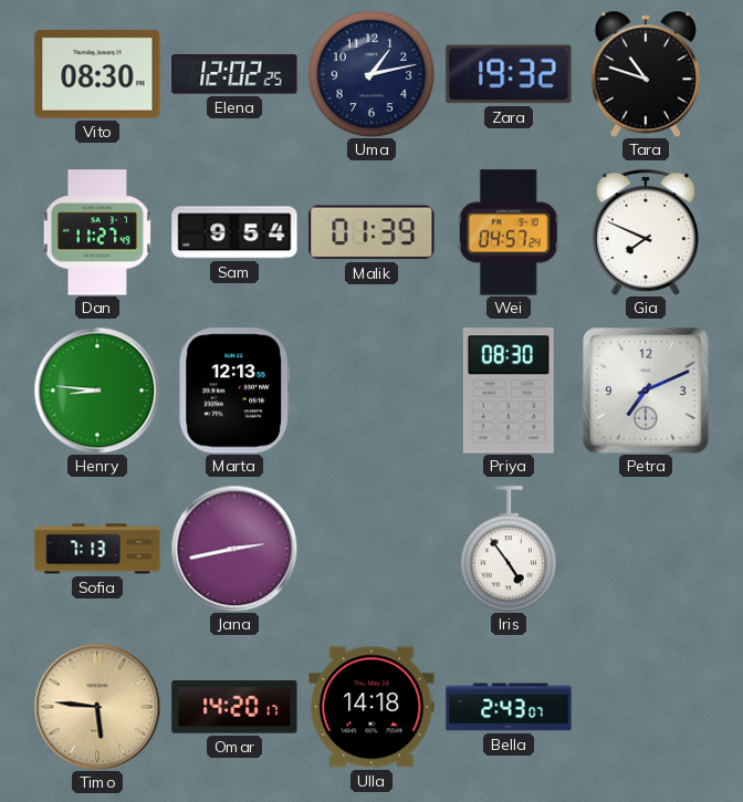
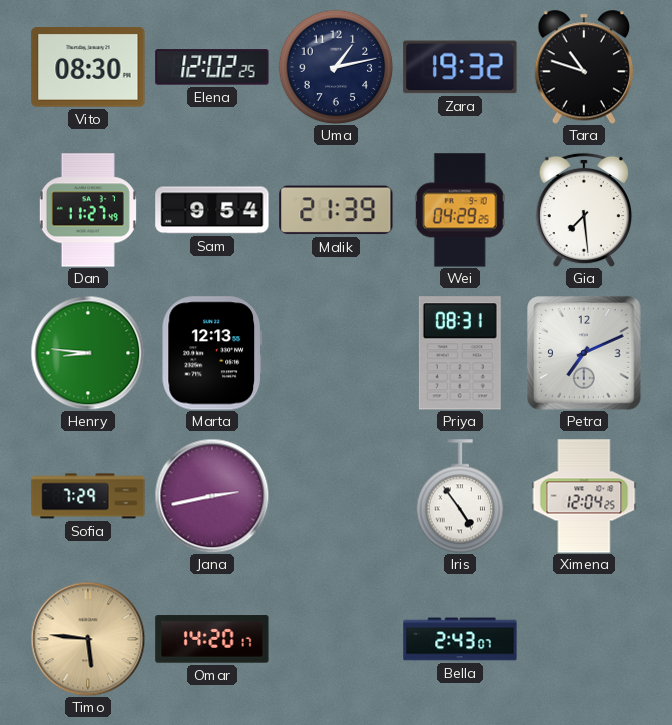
Malik: 01:39 -> 21:39 (336, 210)
Wei: 04:57 -> 04:29 (460, 210)
Gia: 7:49 -> 7:29 (584, 210)
Priya: 08:30 -> 08:31 (460, 353)
Sofia: 7:13 -> 7:29 (88, 496)
Ximena: none -> 12:04 (584, 496)
Ulla: 14:18 -> none (371, 707)
